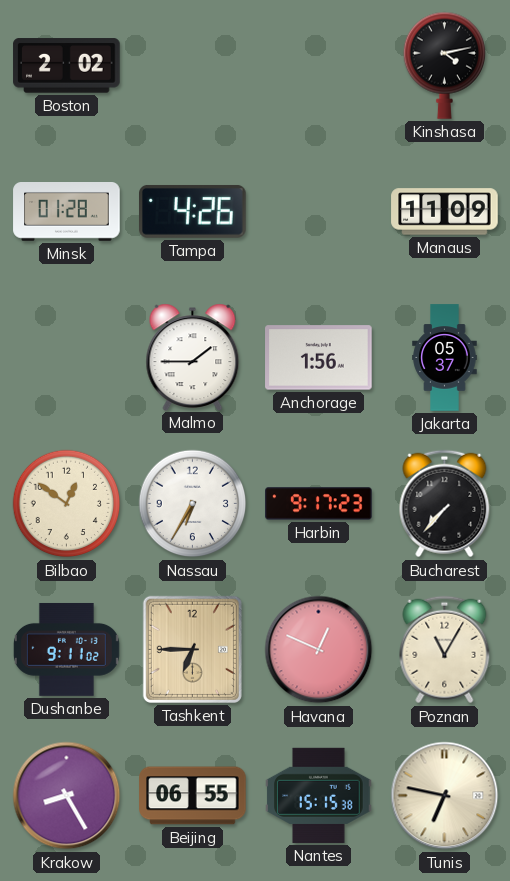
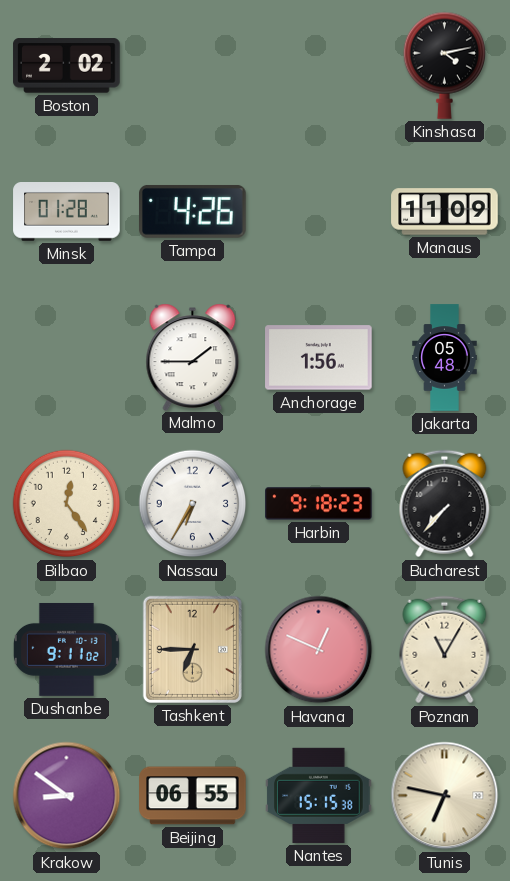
Jakarta: 05:37 -> 05:48 (445, 358)
Bilbao: 12:51 -> 12:24 (67, 504)
Harbin: 9:17 -> 9:18 (319, 504)
Krakow: 8:25 -> 8:51 (67, 796)
